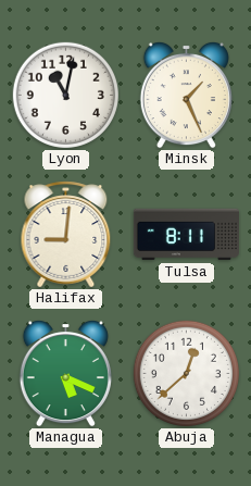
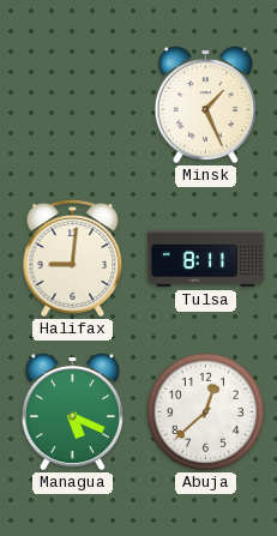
Lyon: 11:02 -> none (65, 95)
